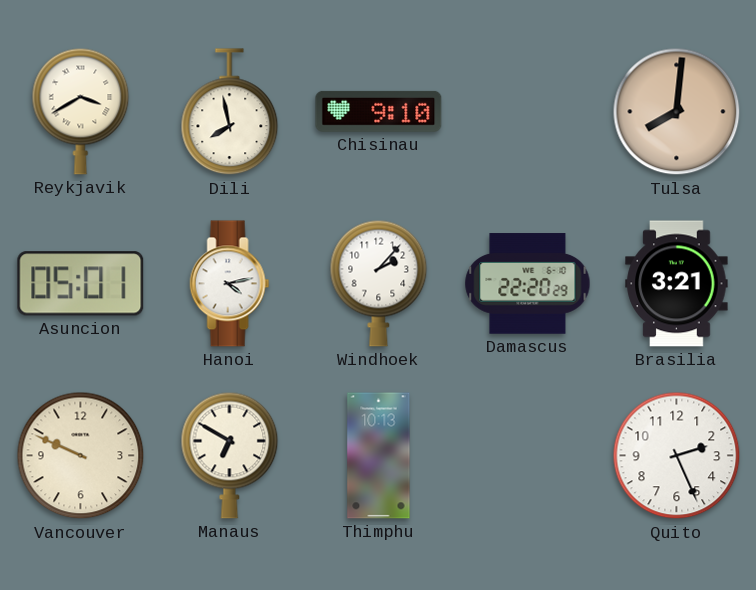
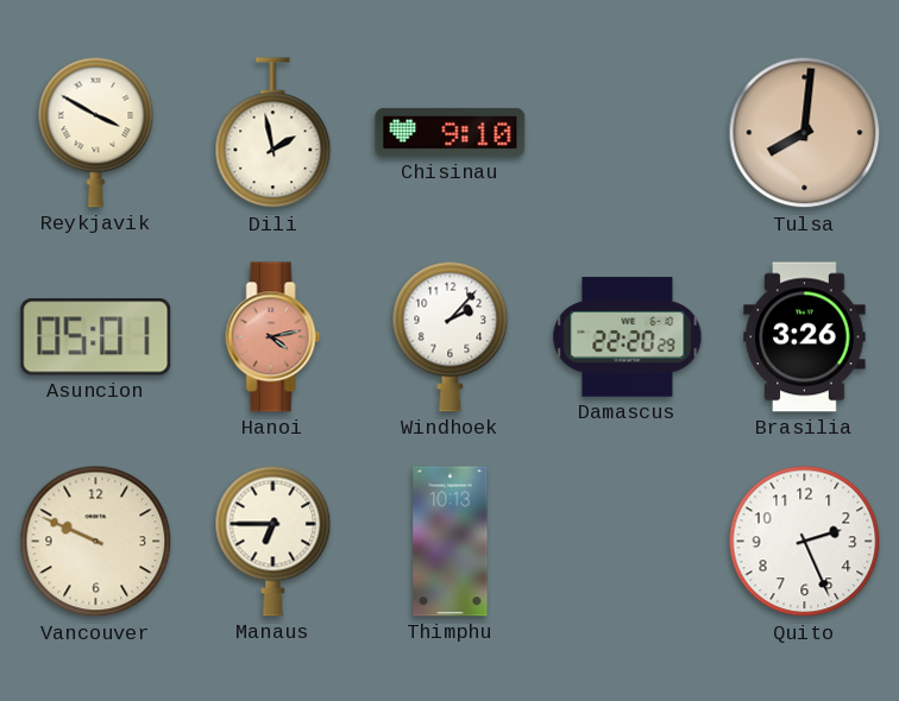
Reykjavik: 3:40 -> 3:50 (96, 132)
Dili: 7:58 -> 1:58 (274, 133)
Hanoi dial: white -> salmon (274, 337)
Brasilia: 3:21 -> 3:26 (805, 337)
Manaus: 6:50 -> 6:45 (274, 541)
